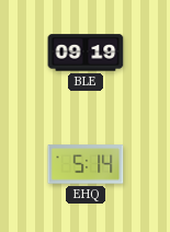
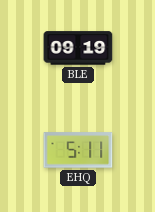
EHQ: 5:14 -> 5:11 (78, 150)
